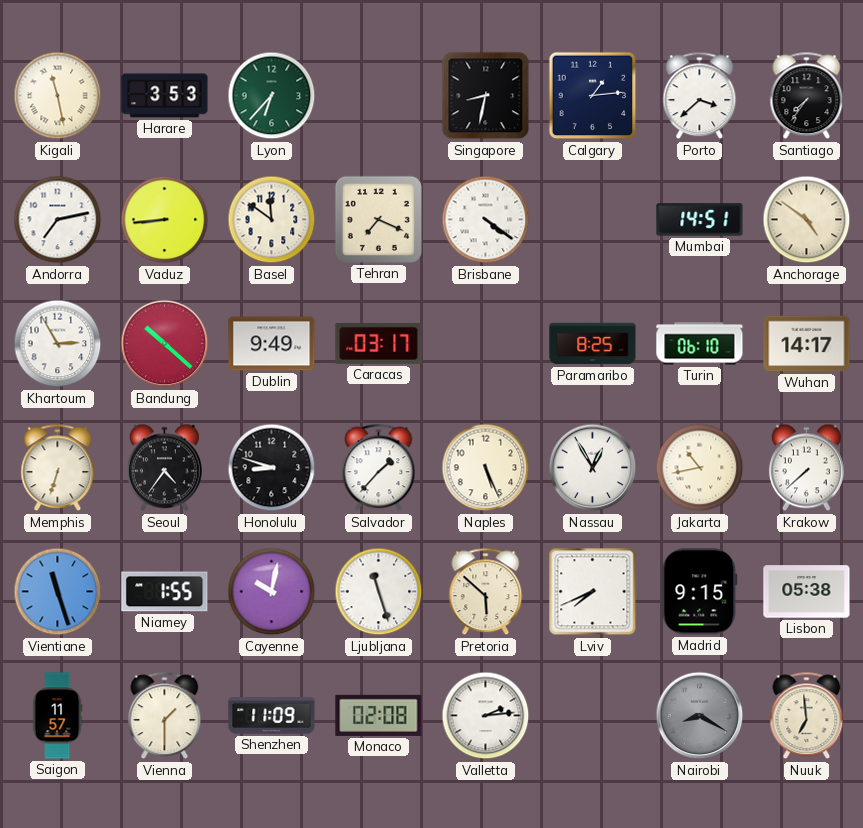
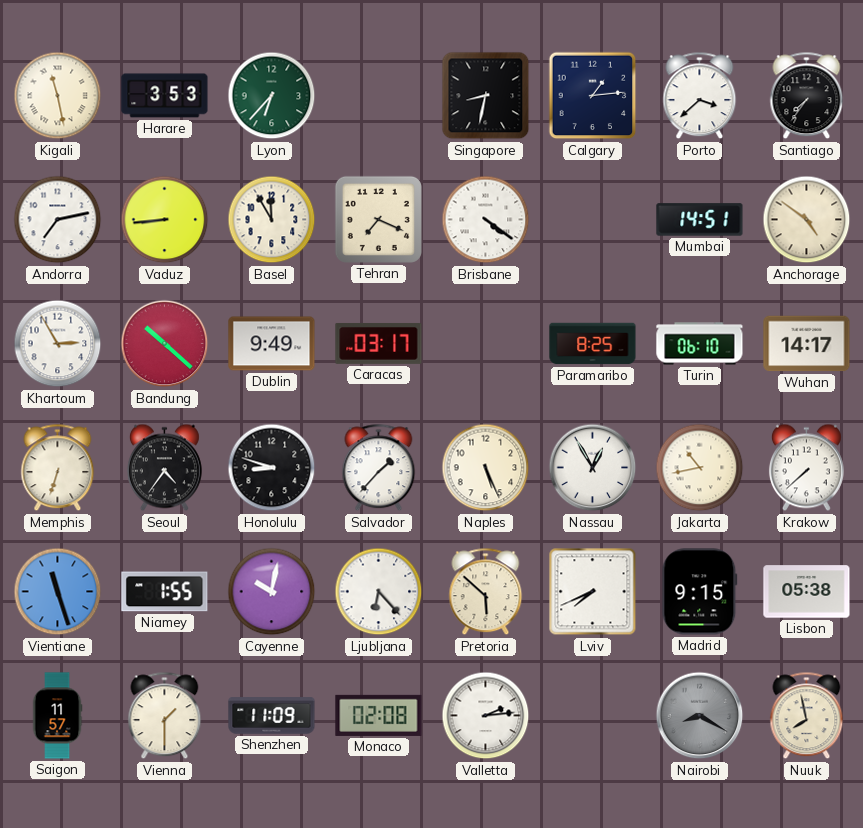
Basel: 11:51 -> 11:55 (272, 220)
Ljubljana: 11:27 -> 6:23 (379, 592)
Nuuk: 6:59 -> 7:58 (807, 716)
